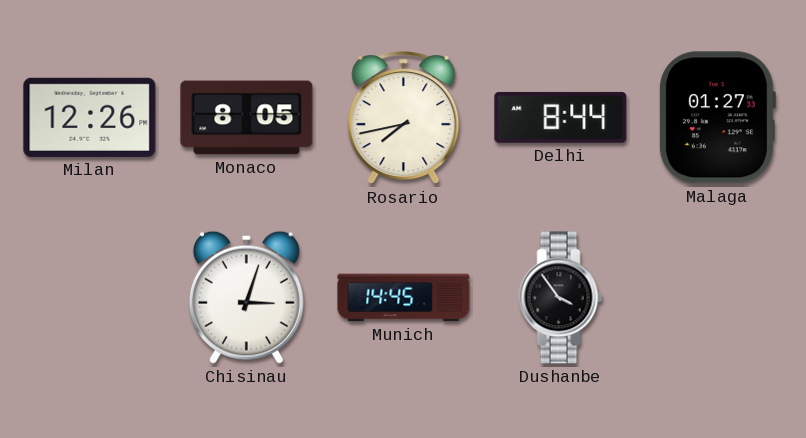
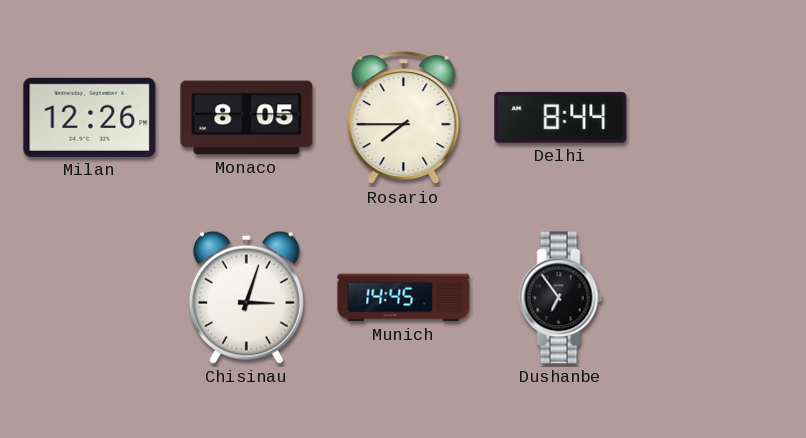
Rosario: 7:43 -> 7:45 (404, 118)
Malaga: 01:27 -> none (717, 118)
Dushanbe: 3:54 -> 6:54 (561, 298)
